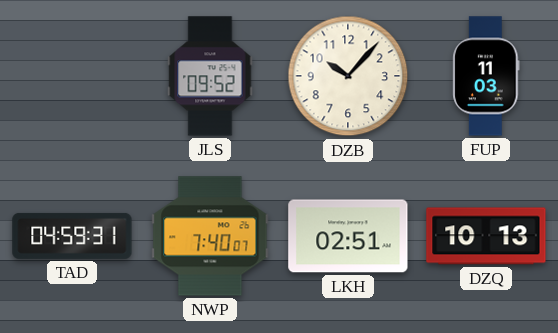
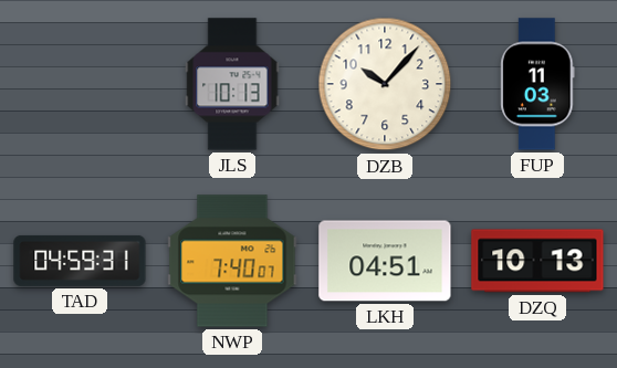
JLS: 09:52 -> 10:13 (232, 84)
LKH: 02:51 -> 04:51 (385, 261)
